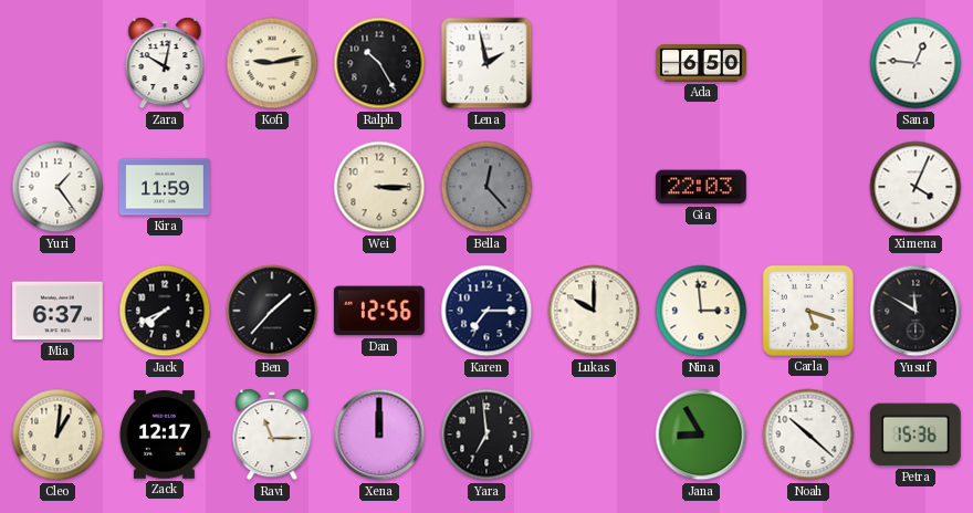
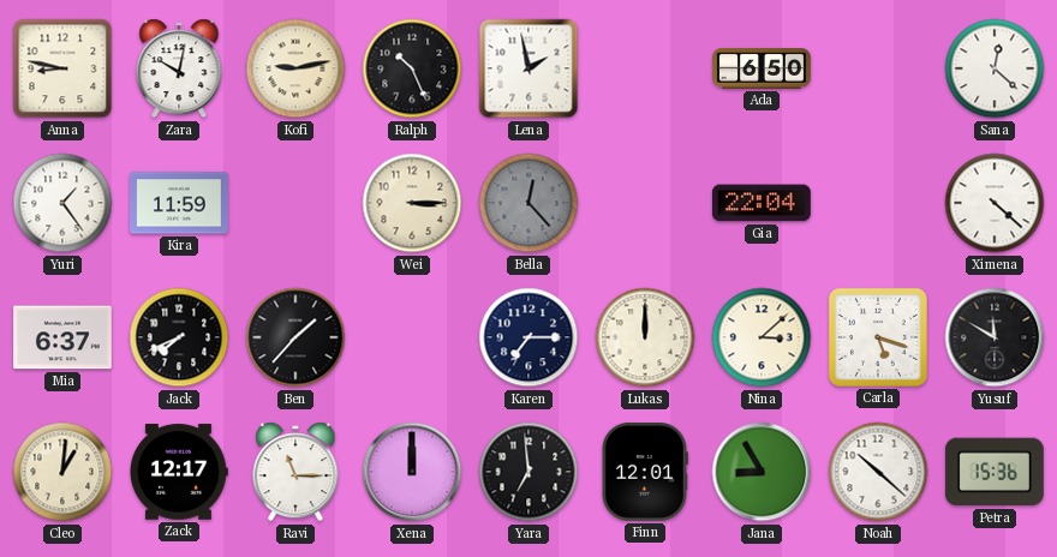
Anna: none -> 8:47 (62, 68)
Ralph: 10:25 -> 10:26 (412, 68)
Sana: 12:46 -> 12:22 (995, 68)
Gia: 22:03 -> 22:04 (762, 203)
Ximena: 4:04 -> 4:22 (995, 203)
Dan: 12:56 -> none (379, 311)
Lukas: 10:00 -> 12:00 (645, 337)
Nina: 2:59 -> 3:08 (762, 337)
Finn: none -> 12:01 (645, 473)
